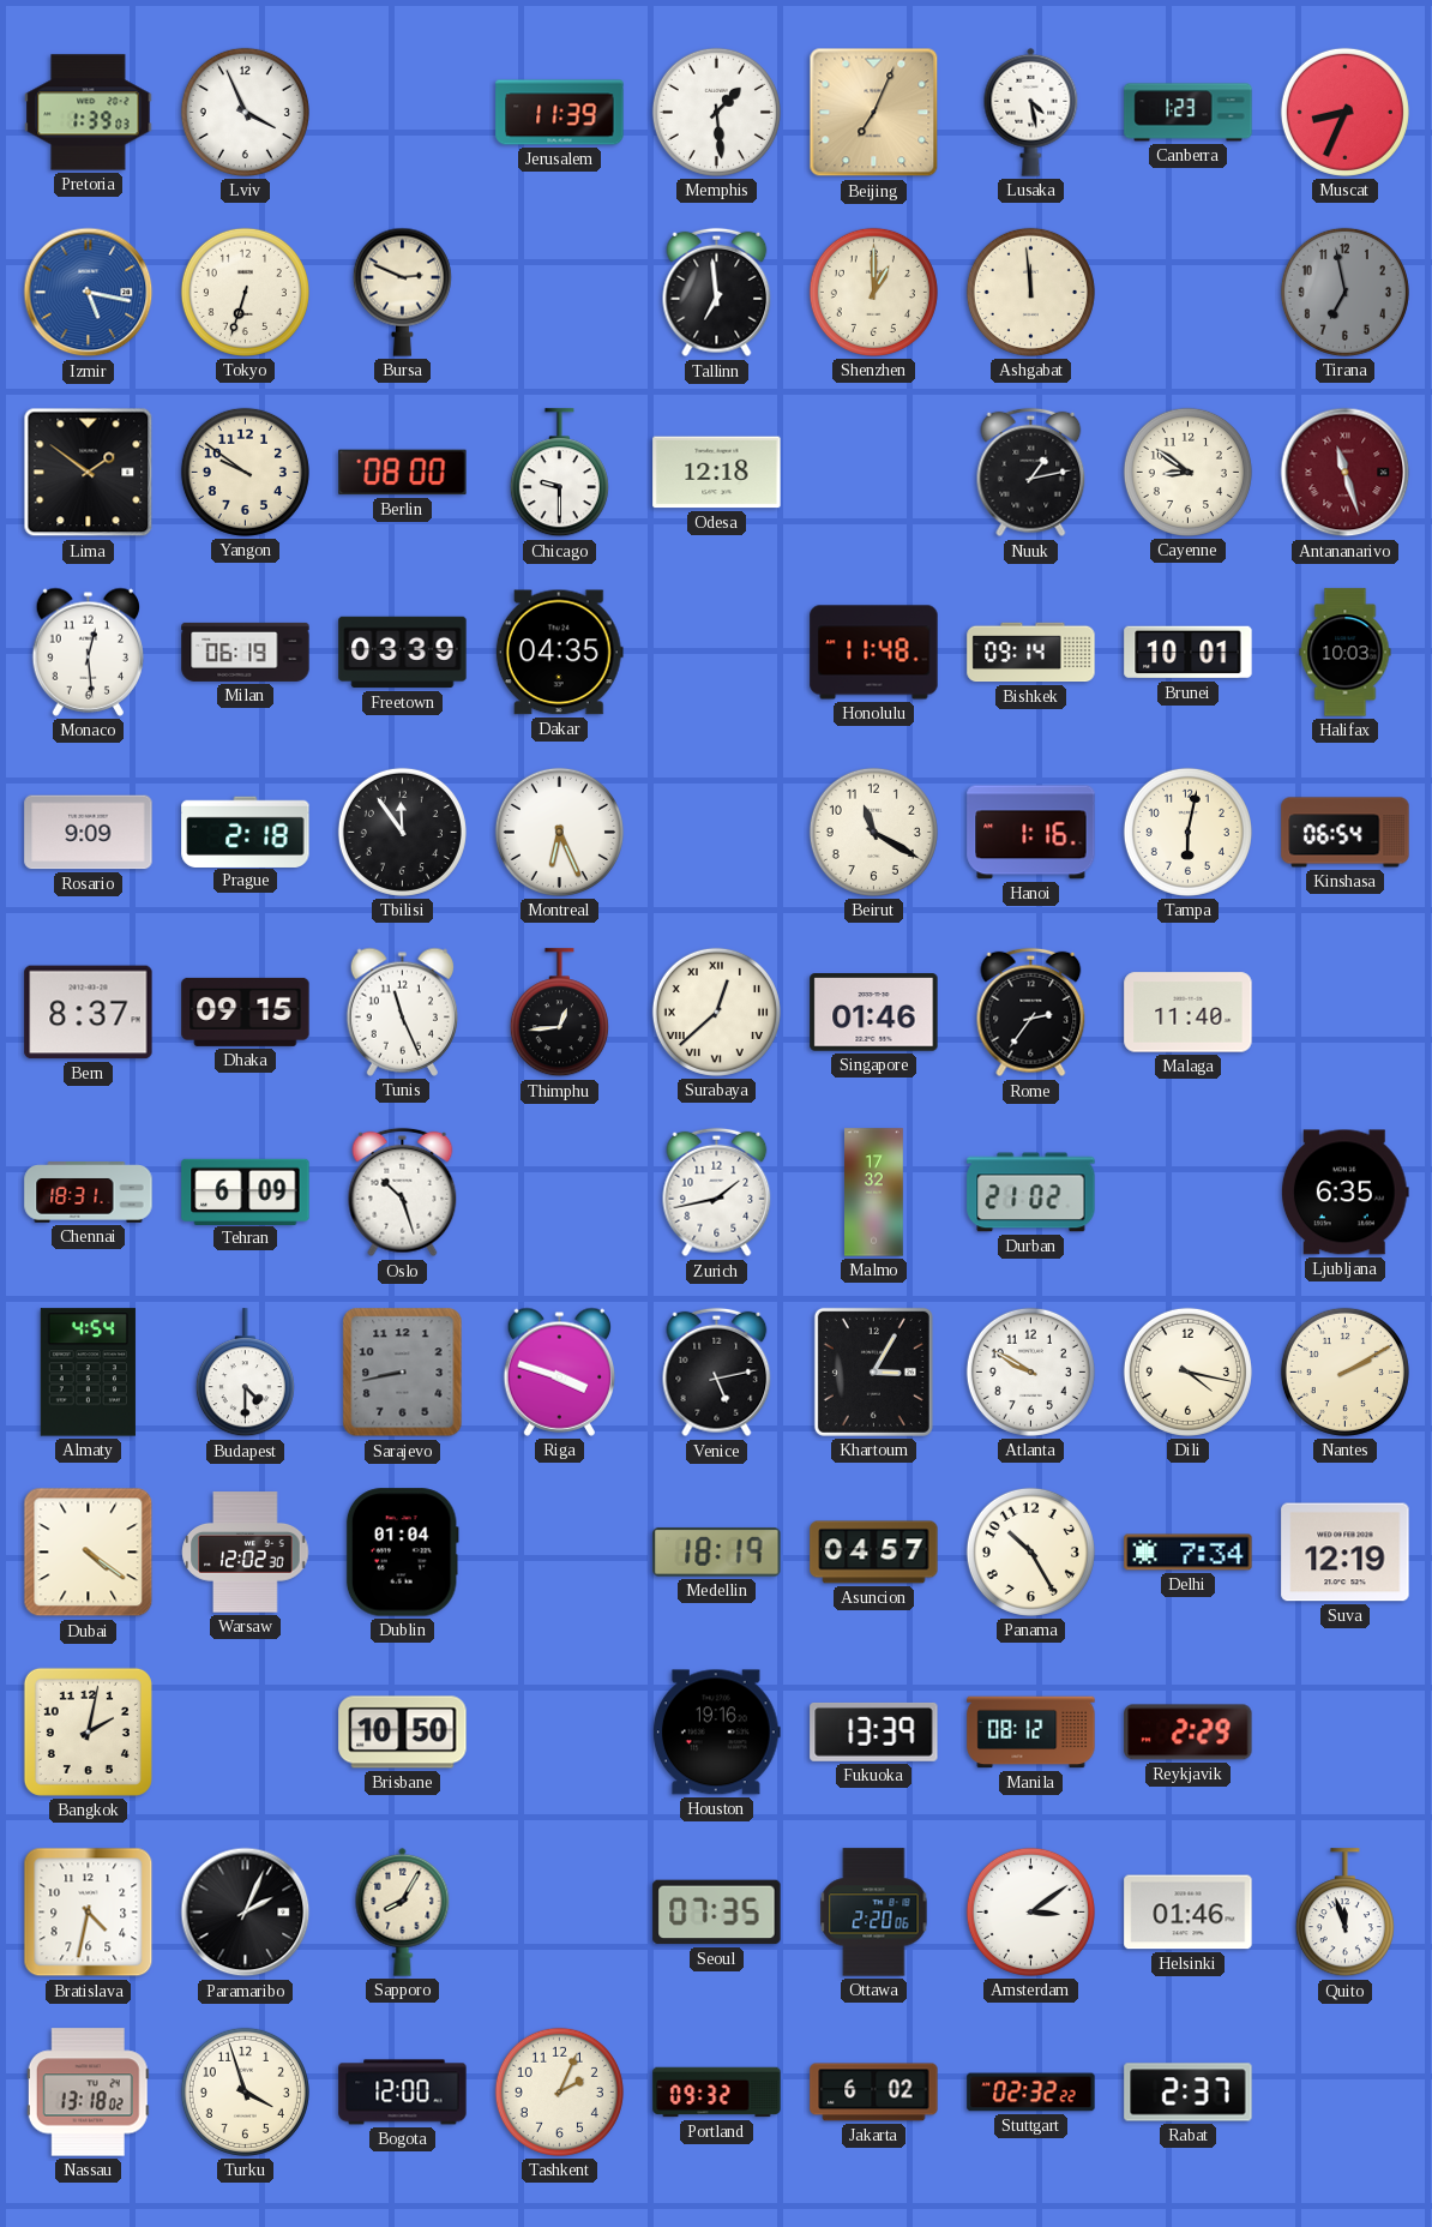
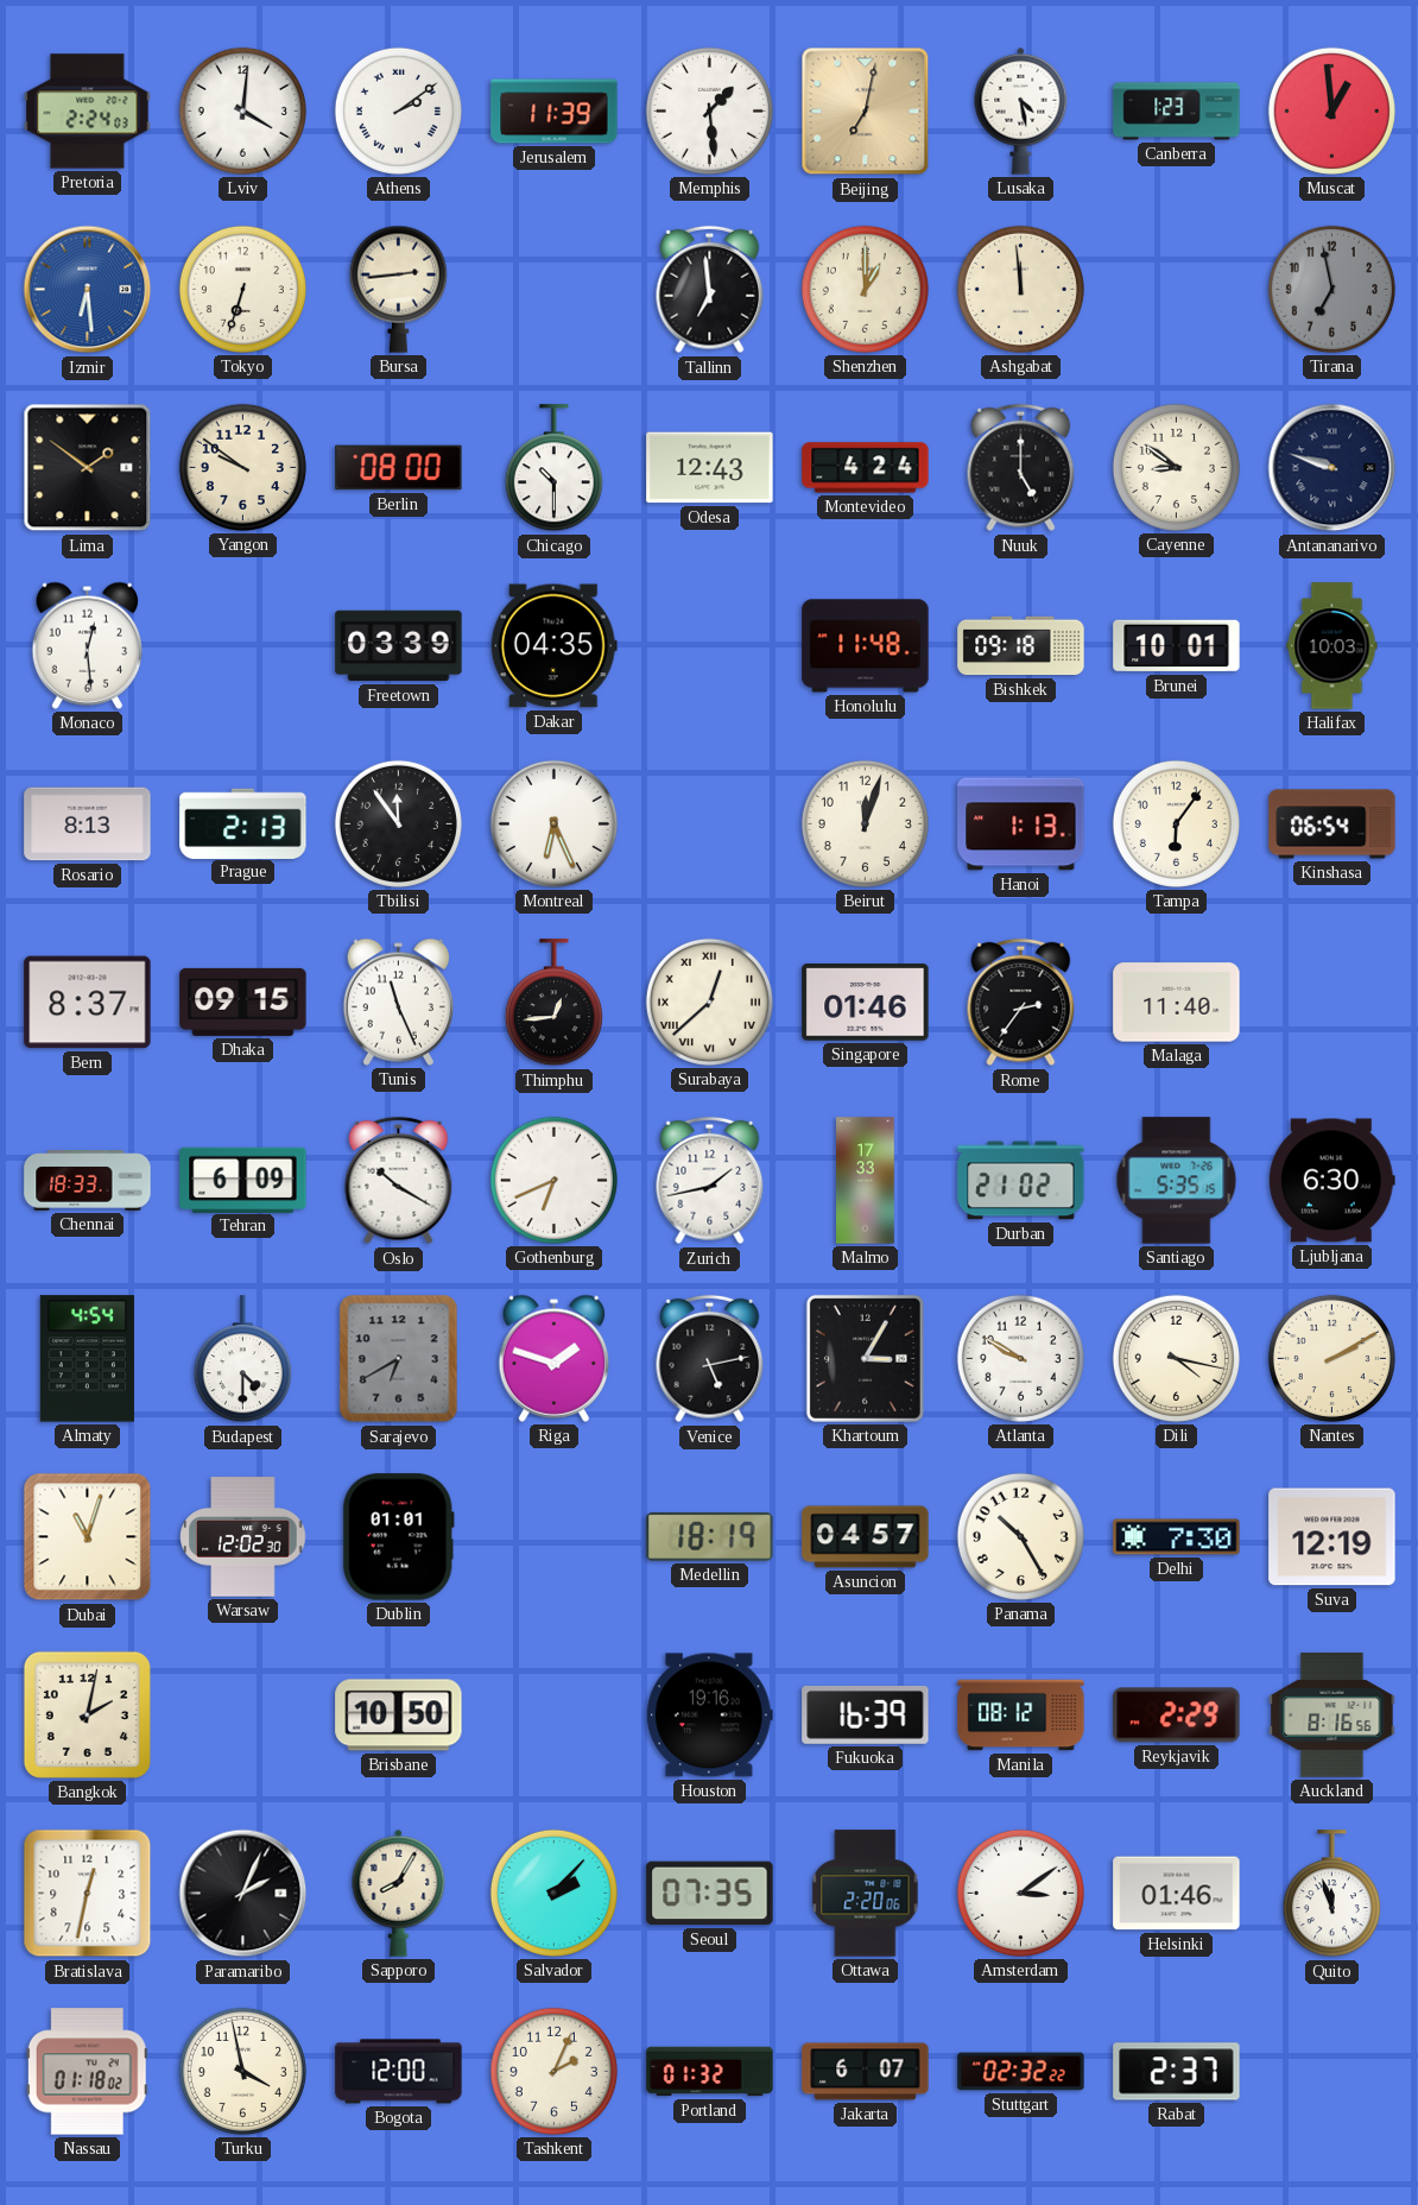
Pretoria: 1:39 -> 2:24 (88, 112)
Lviv: 3:56 -> 4:01 (242, 110)
Athens: none -> 2:09 (398, 110)
Beijing: 7:04 -> 7:02 (866, 112)
Muscat: 8:34 -> 12:59 (1331, 110)
Izmir: 5:17 -> 6:29 (88, 290)
Bursa: 2:49 -> 2:44 (398, 289)
Chicago: 9:30 -> 10:30 (553, 468)
Odesa: 12:18 -> 12:43 (710, 468)
Montevideo: none -> 4:24 (866, 468)
Nuuk: 1:13 -> 5:00 (1021, 468)
Antananarivo: 11:27 -> 9:48 (1332, 468)
Antananarivo dial: burgundy -> navy (1332, 468)
Milan: 06:19 -> none (246, 652)
Bishkek: 09:14 -> 09:18 (1021, 646)
Rosario: 9:09 -> 8:13 (88, 824)
Prague: 2:18 -> 2:13 (243, 823)
Beirut: 11:20 -> 12:03 (865, 823)
Hanoi: 1:16 -> 1:13 (1021, 824)
Tampa: 6:02 -> 6:06 (1176, 823)
Chennai: 18:31 -> 18:33 (88, 1181)
Oslo: 10:27 -> 10:20 (399, 1181)
Gothenburg: none -> 6:41 (553, 1180)
Malmo: 17:32 -> 17:33 (866, 1181)
Santiago: none -> 5:35 (1177, 1181)
Ljubljana: 6:35 -> 6:30 (1331, 1181)
Sarajevo: 8:43 -> 6:40 (399, 1359)
Riga: 3:48 -> 1:48 (553, 1358)
Dubai: 4:21 -> 11:03 (88, 1537)
Dublin: 01:04 -> 01:01 (398, 1537)
Delhi: 7:34 -> 7:30 (1177, 1537)
Fukuoka: 13:39 -> 16:39 (866, 1714)
Auckland: none -> 8:16 (1332, 1716)
Bratislava: 4:32 -> 12:32 (88, 1894)
Salvador: none -> 2:07 (553, 1893)
Nassau: 13:18 -> 01:18 (87, 2072)
Turku: 3:57 -> 3:58 (242, 2071)
Portland: 09:32 -> 01:32 (710, 2072)
Jakarta: 6:02 -> 6:07 (866, 2072)
